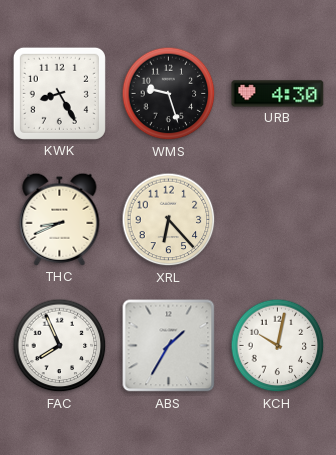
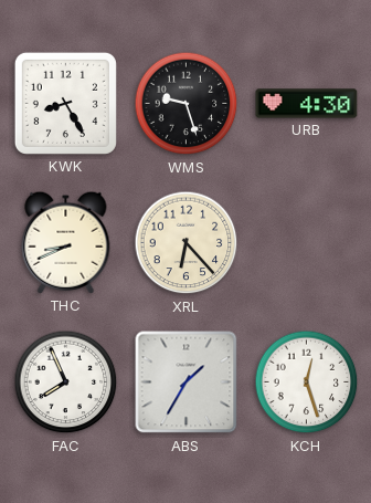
KCH: 10:02 -> 12:27 (307, 383)
